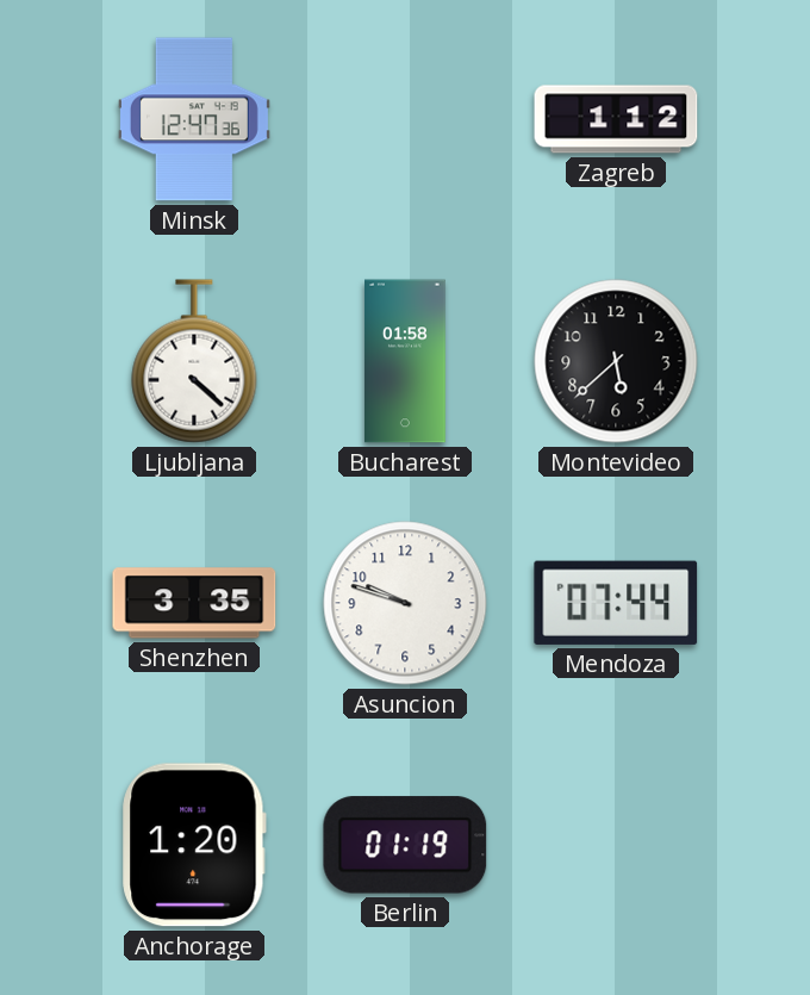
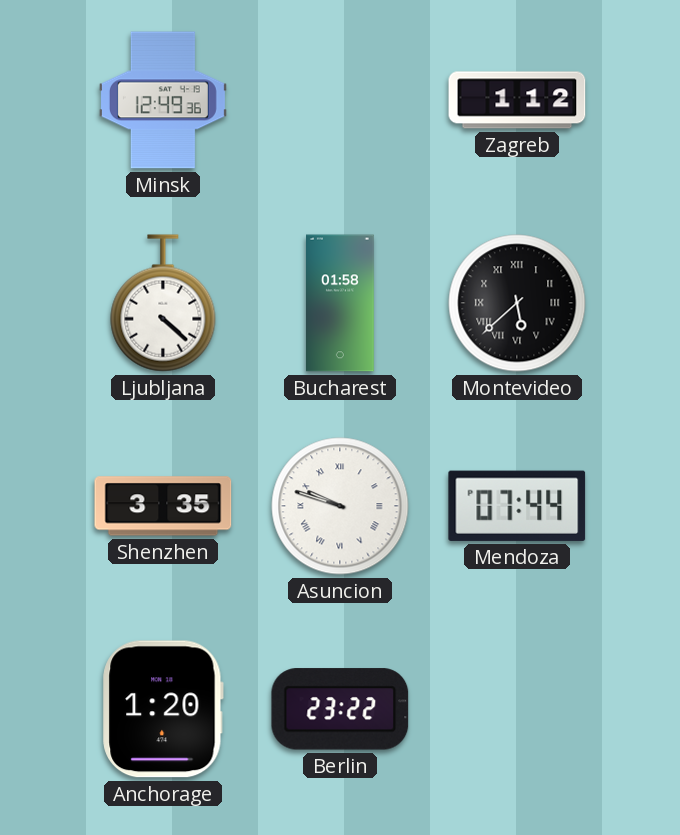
Minsk: 12:47 -> 12:49 (163, 100)
Montevideo numerals: Arabic -> Roman (517, 303)
Asuncion numerals: Arabic -> Roman (340, 506)
Berlin: 01:19 -> 23:22 (340, 709)
